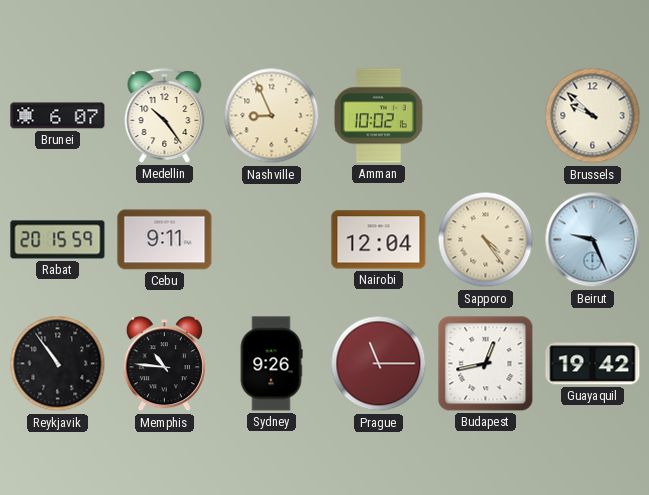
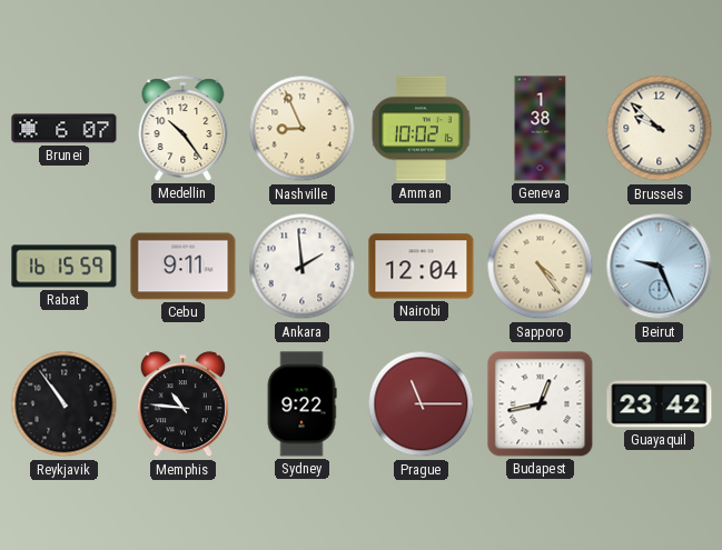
Geneva: none -> 1:38 (541, 129)
Rabat: 20:15 -> 16:15 (65, 267)
Ankara: none -> 1:59 (303, 267)
Sydney: 9:26 -> 9:22 (301, 404)
Guayaquil: 19:42 -> 23:42 (660, 404)
